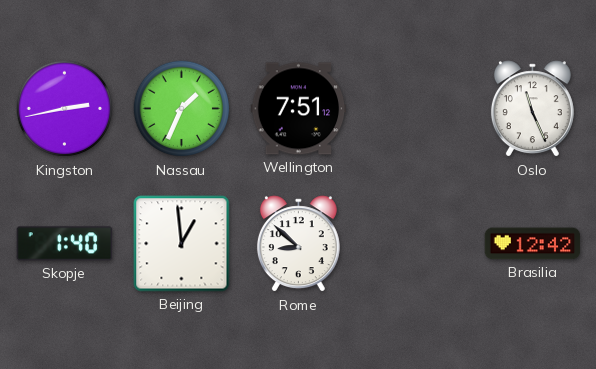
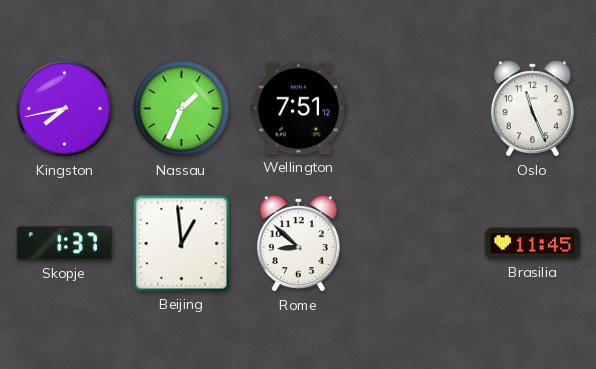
Kingston: 2:43 -> 7:43 (65, 109)
Skopje: 1:40 -> 1:37 (65, 244)
Brasilia: 12:42 -> 11:45 (533, 244)
